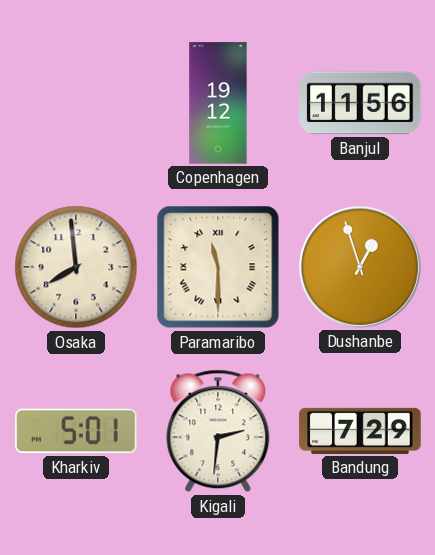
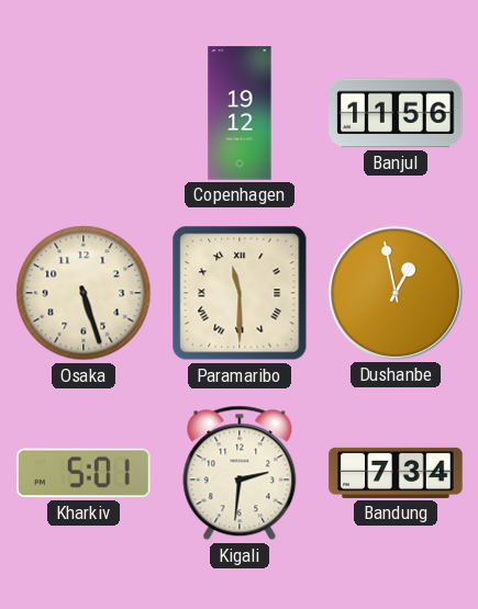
Osaka: 7:59 -> 5:27 (84, 293)
Dushanbe: 12:57 -> 12:58 (396, 293)
Bandung: 7:29 -> 7:34 (396, 473)
